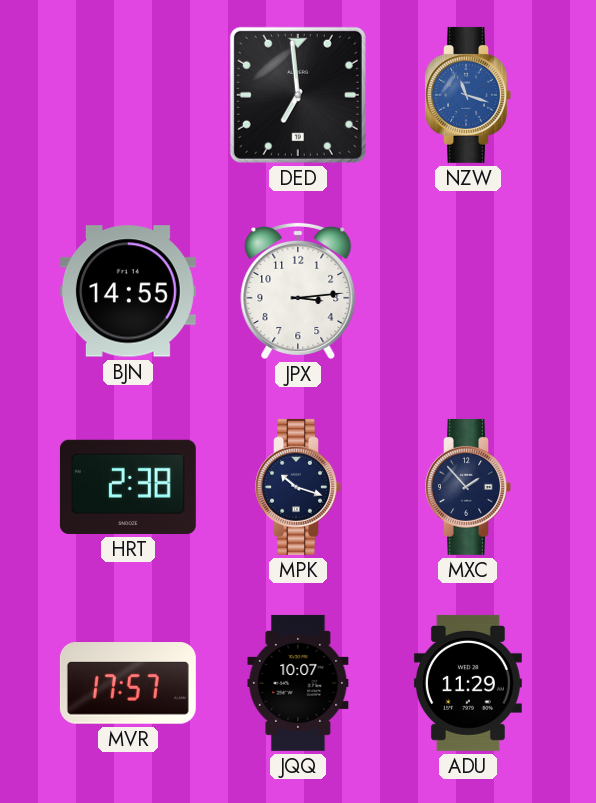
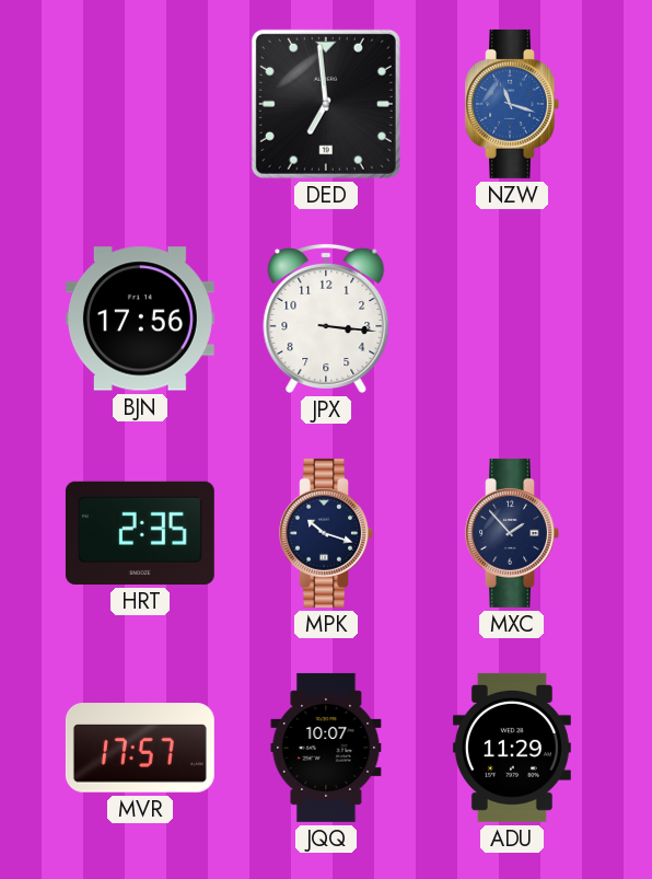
BJN: 14:55 -> 17:56 (140, 319)
JPX: 3:14 -> 3:16 (326, 317)
HRT: 2:38 -> 2:35 (140, 533)
